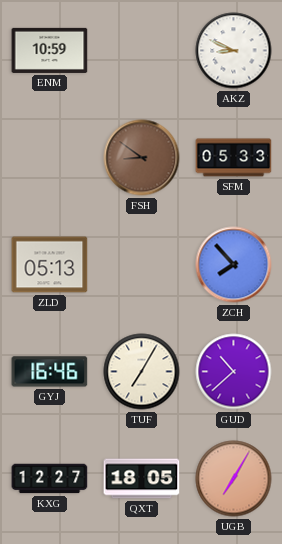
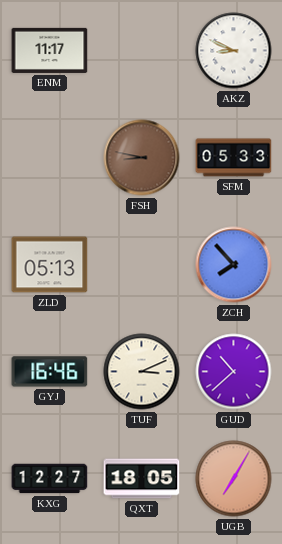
ENM: 10:59 -> 11:17 (50, 50)
FSH: 8:51 -> 8:47 (142, 158)
TUF: 7:05 -> 3:11 (142, 372)
